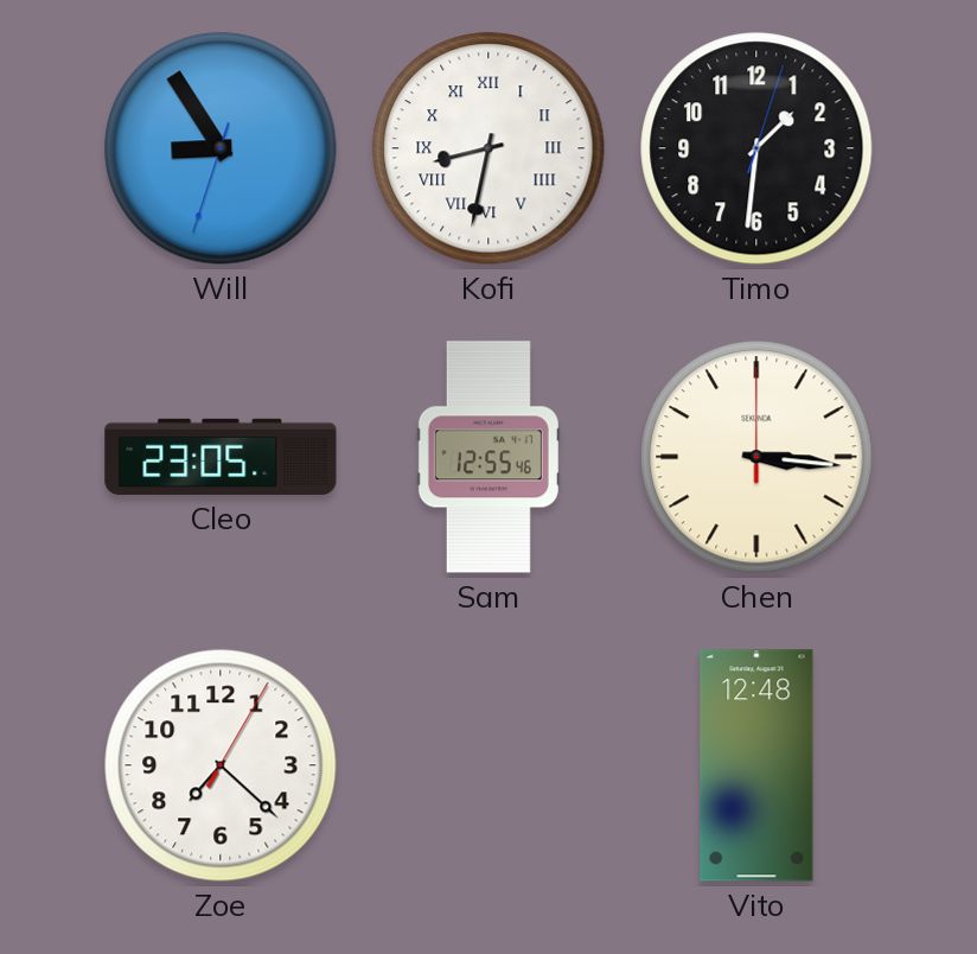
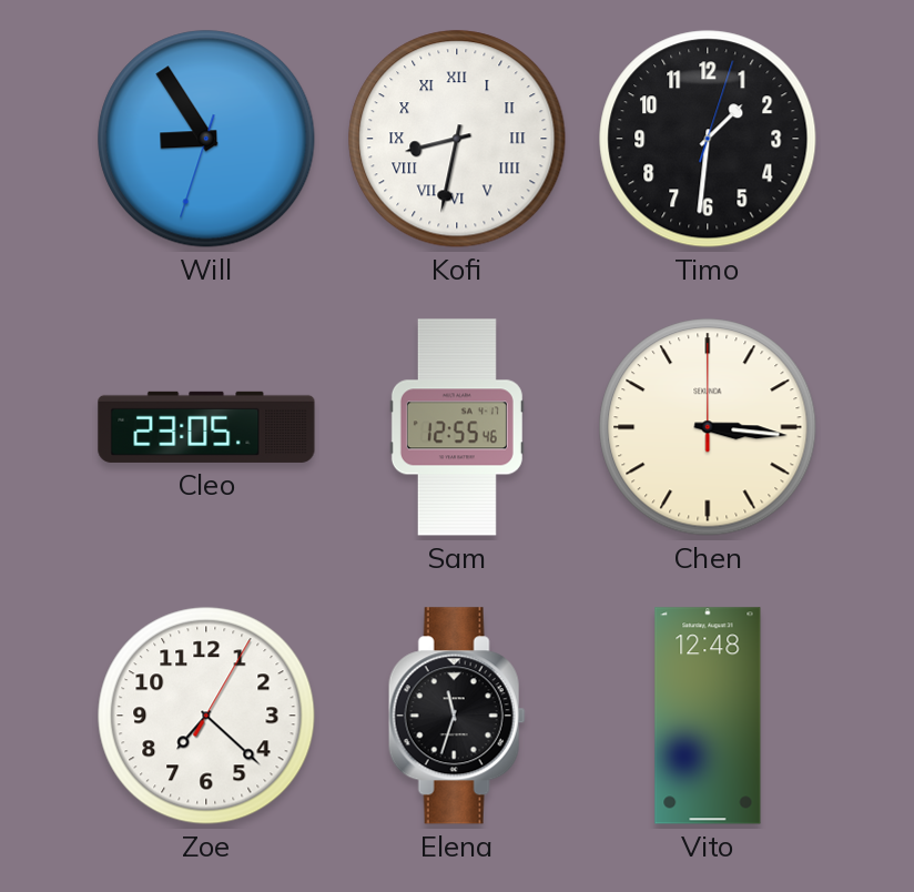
Elena: none -> 11:33 (457, 716)
